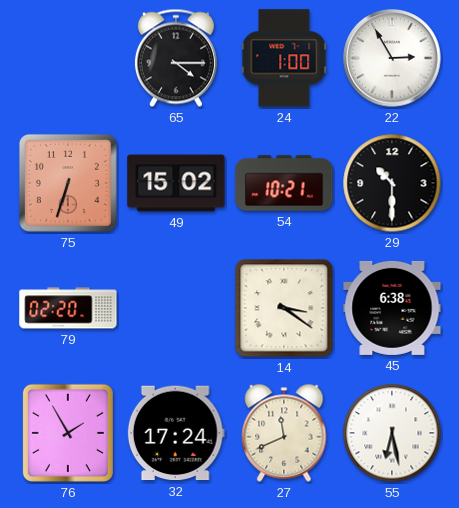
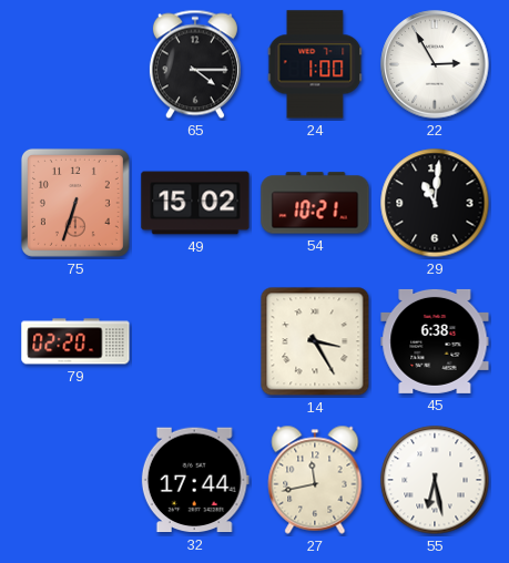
29: 10:30 -> 11:01 (435, 203)
14: 3:21 -> 3:25 (315, 341)
76: 1:55 -> none (68, 433)
32: 17:24 -> 17:44 (195, 480)
27: 11:41 -> 11:43 (315, 480)
